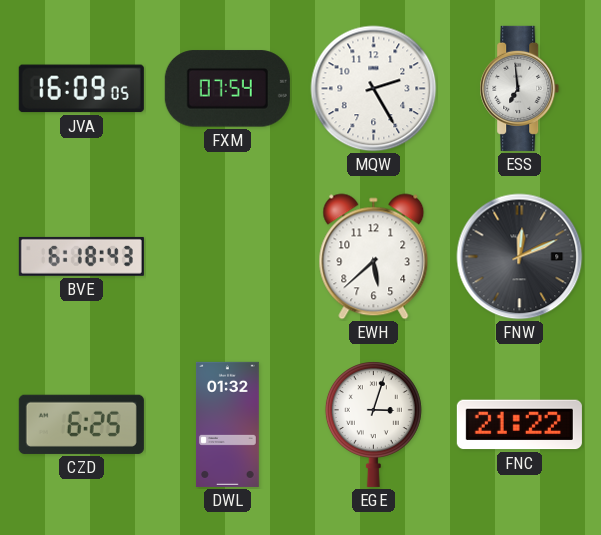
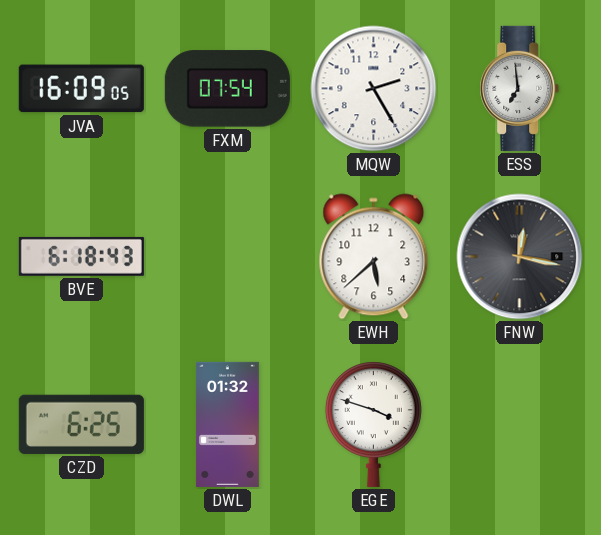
FNW: 12:11 -> 12:17 (520, 257)
EGE: 3:03 -> 3:48 (373, 424)
FNC: 21:22 -> none (519, 425)
